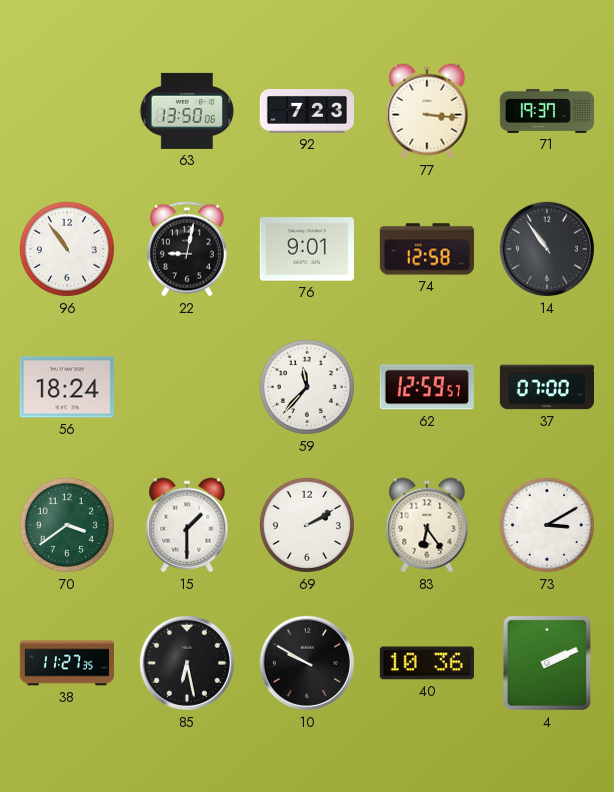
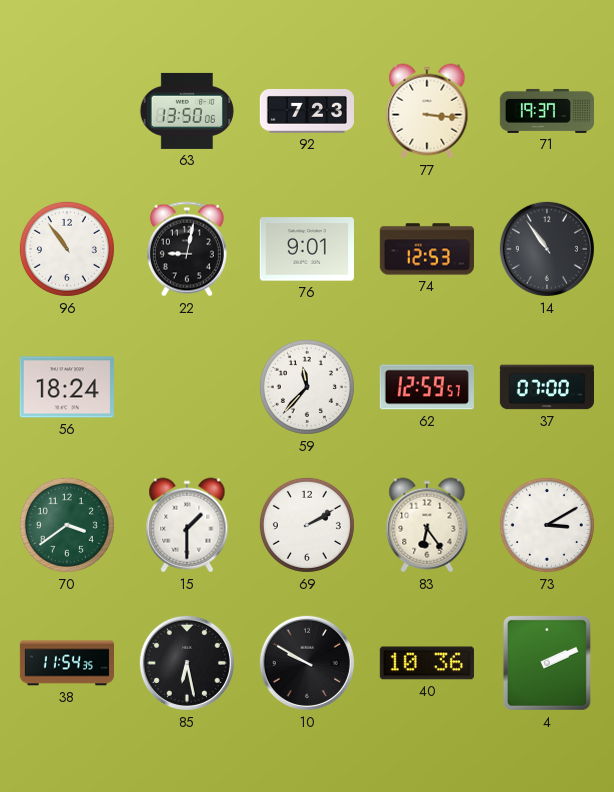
74: 12:58 -> 12:53 (427, 249)
38: 11:27 -> 11:54 (66, 663)
